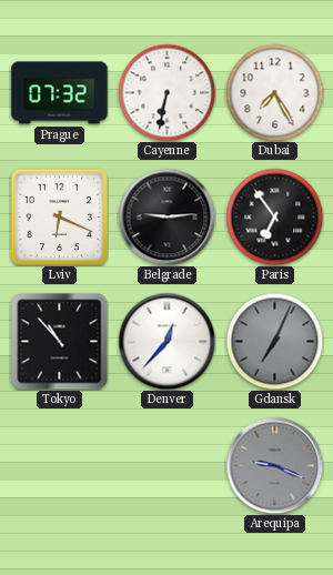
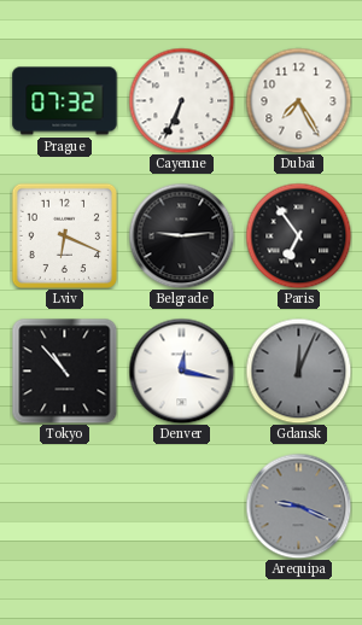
Cayenne: 6:32 -> 6:34 (181, 100)
Denver: 12:37 -> 12:17 (181, 370)
Gdansk: 7:04 -> 12:04 (298, 370)
